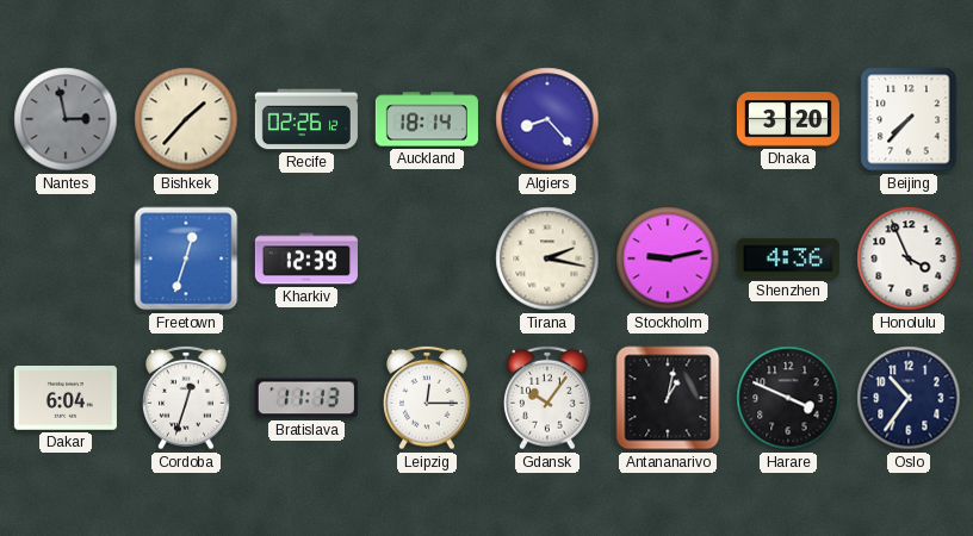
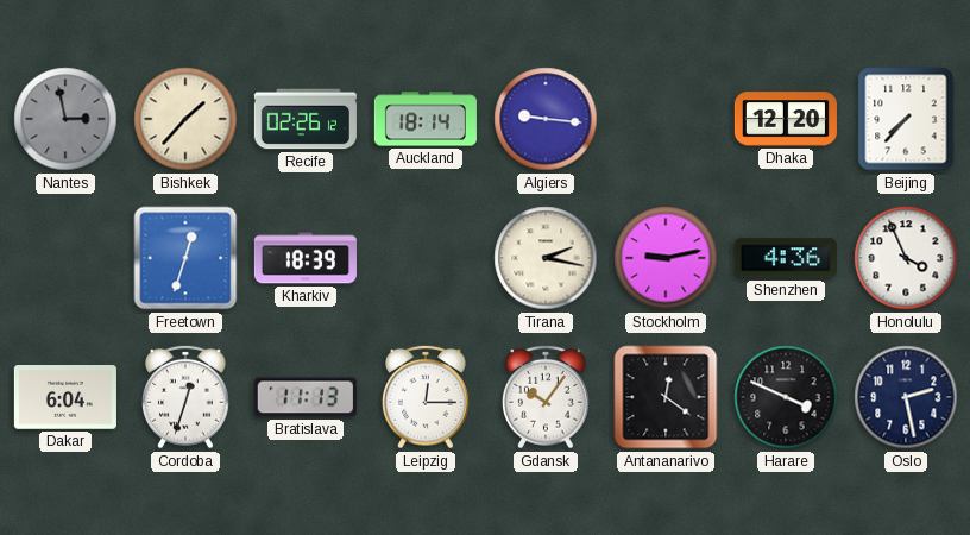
Algiers: 8:23 -> 9:16 (546, 119)
Dhaka: 3:20 -> 12:20 (786, 119)
Kharkiv: 12:39 -> 18:39 (306, 258)
Antananarivo: 1:02 -> 12:21 (666, 397)
Oslo: 10:36 -> 2:28 (906, 397)
